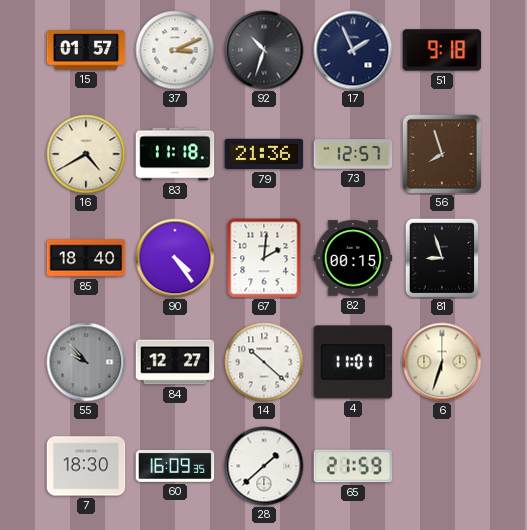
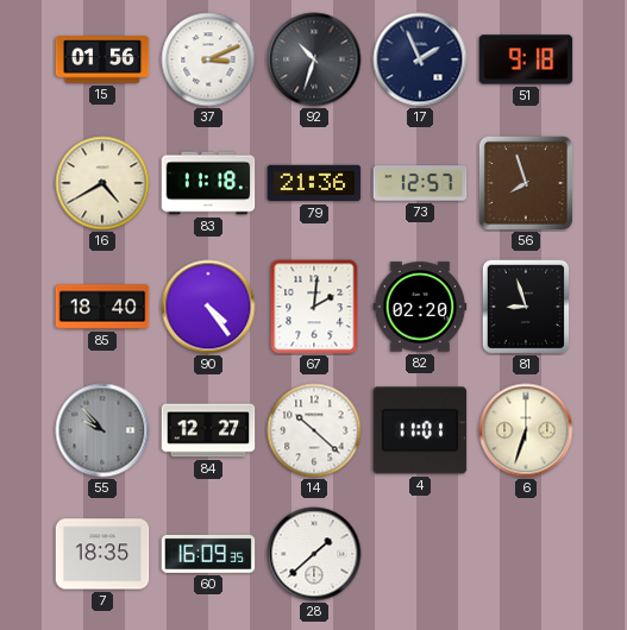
15: 01:57 -> 01:56 (102, 59)
82: 00:15 -> 02:20 (420, 307)
7: 18:30 -> 18:35 (102, 554)
65: 21:59 -> none (353, 466)
